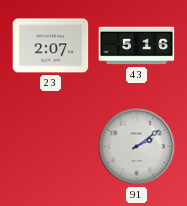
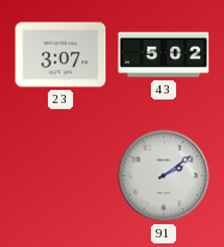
23: 2:07 -> 3:07 (61, 55)
43: 5:16 -> 5:02 (164, 55)
